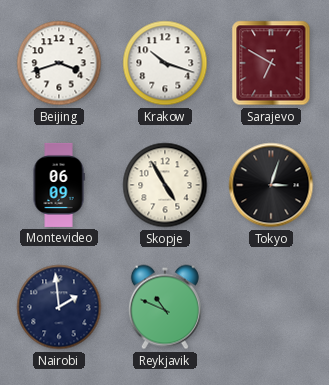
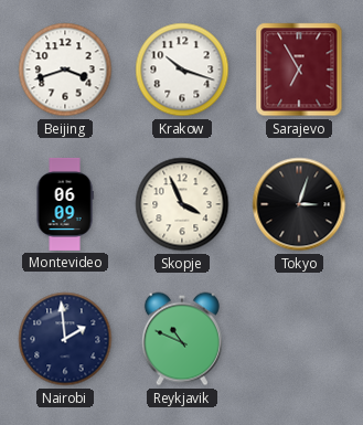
Sarajevo: 6:50 -> 6:55 (299, 70)
Skopje: 4:55 -> 3:56 (182, 204)
